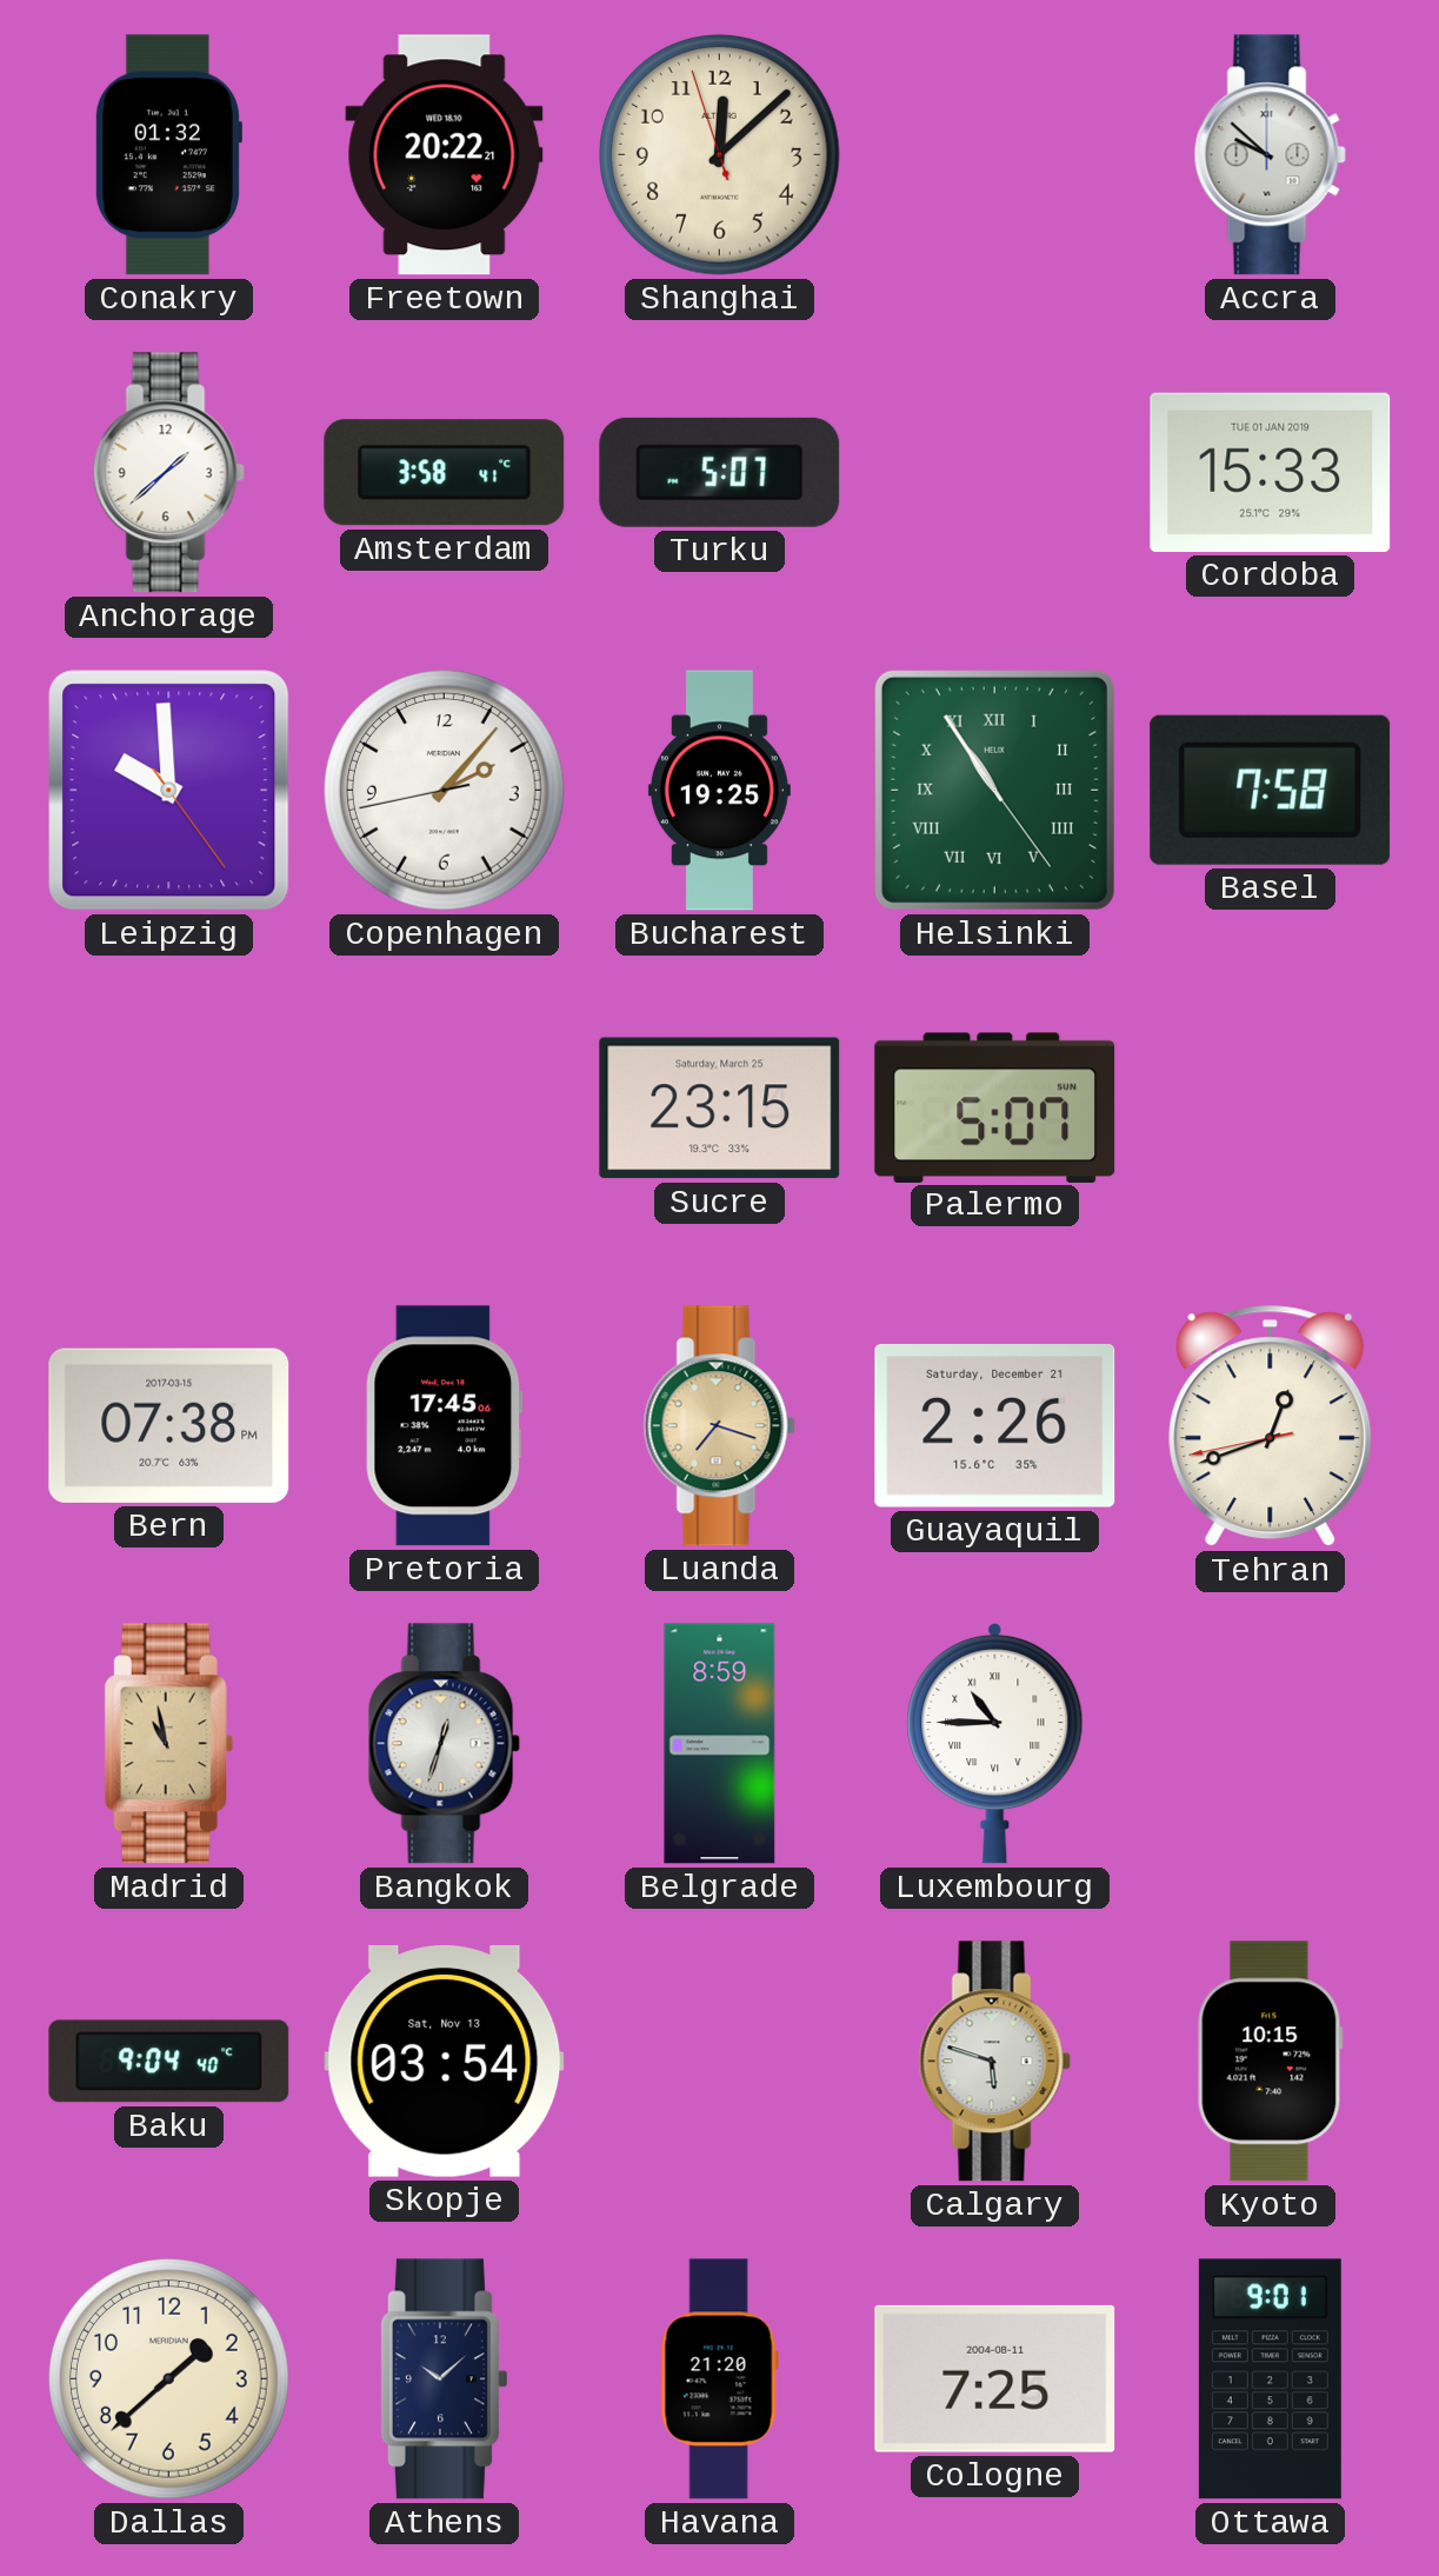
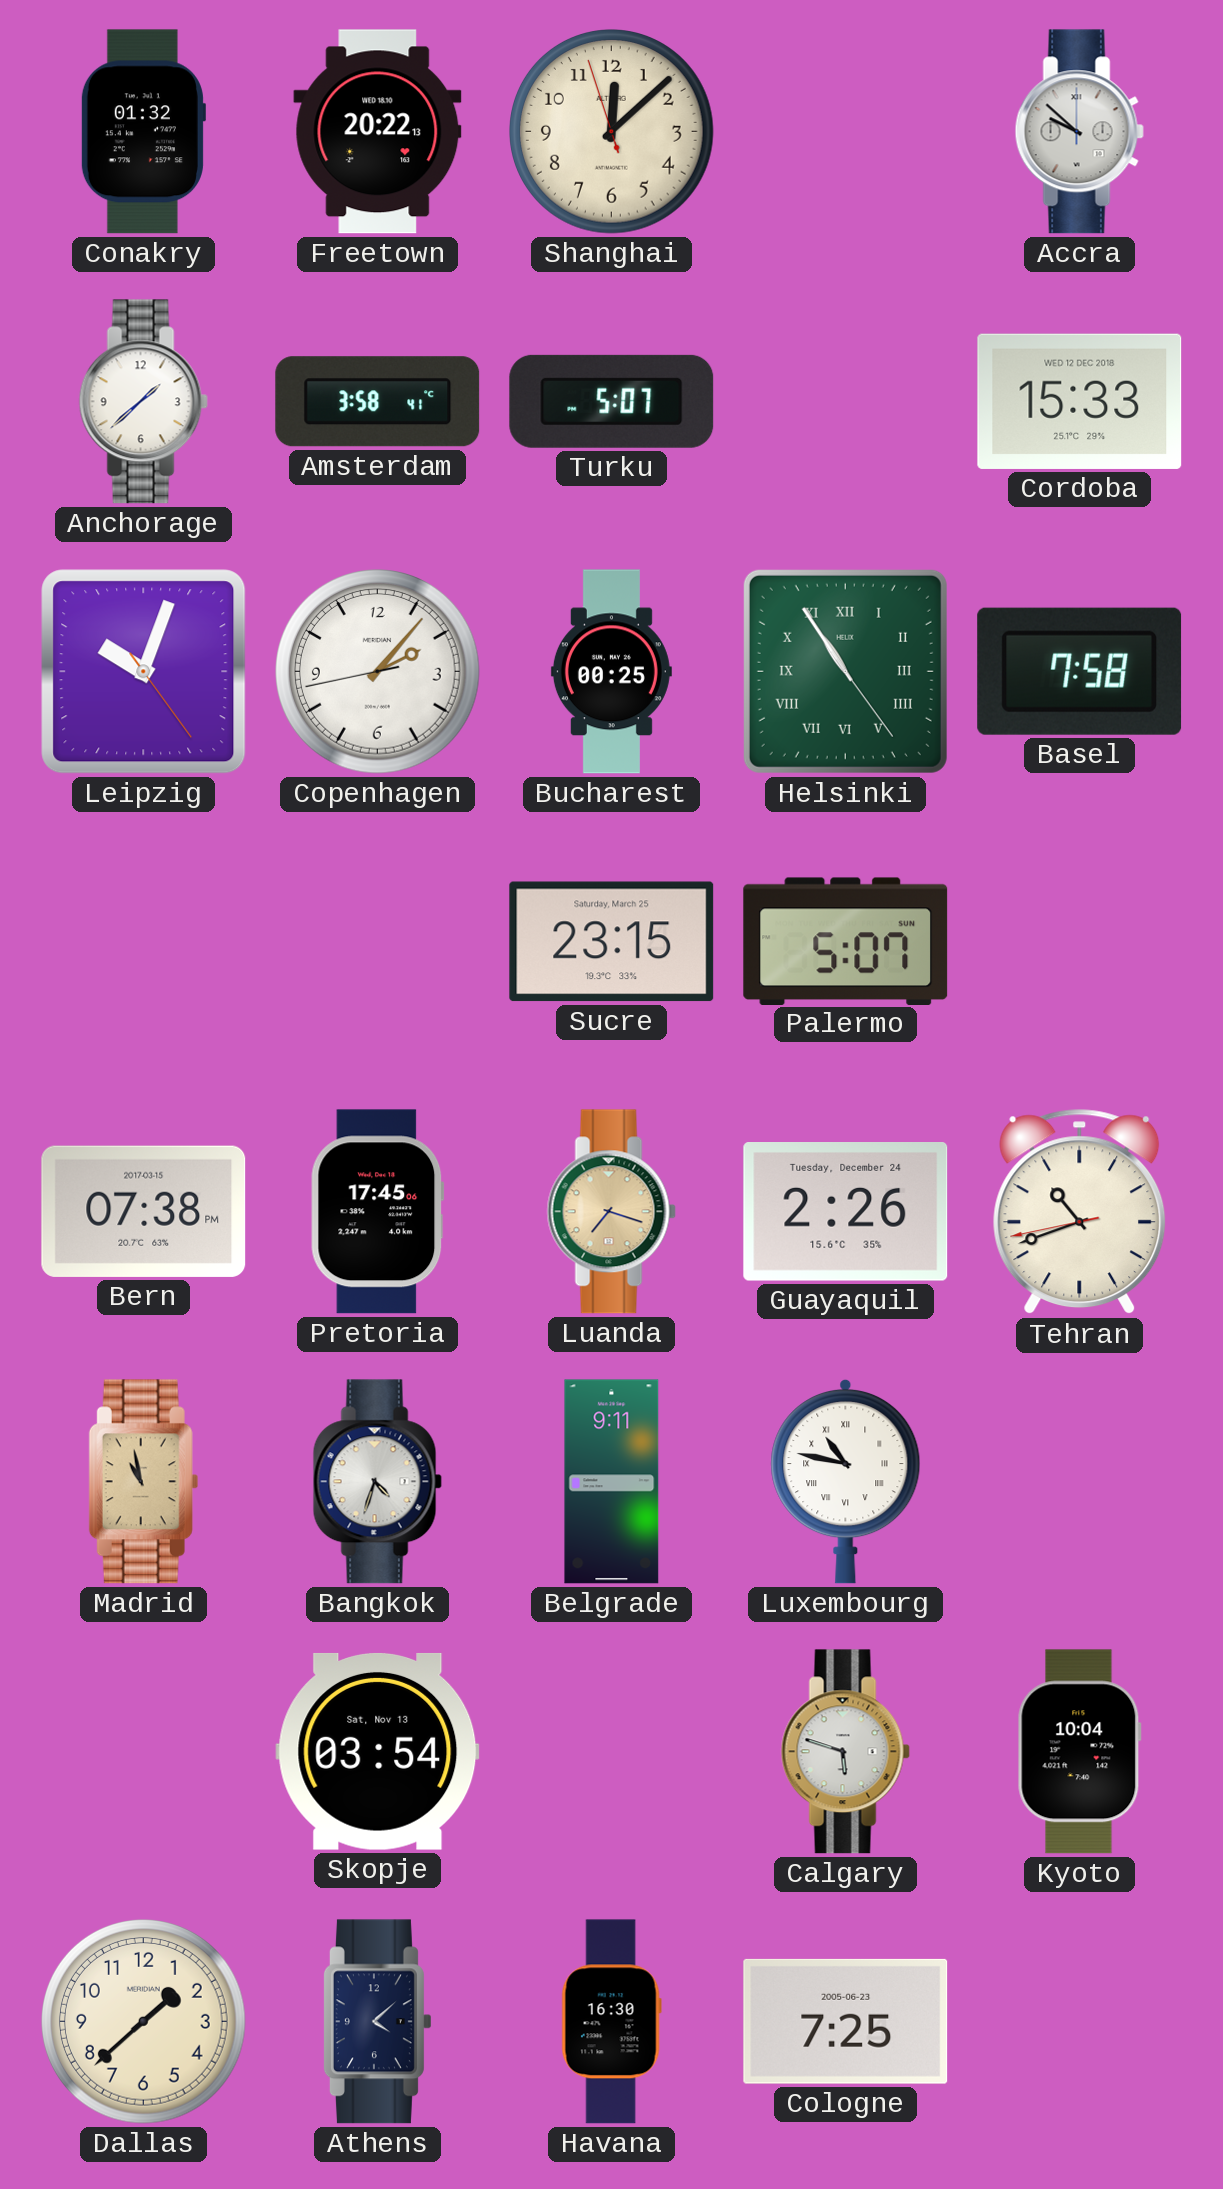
Freetown: 20:22:21 -> 20:22:13 (378, 132)
Cordoba date: TUE 01 JAN 2019 -> WED 12 DEC 2018 (1080, 401)
Leipzig: 9:59 -> 10:03 (144, 672)
Bucharest: 19:25 -> 00:25 (611, 672)
Guayaquil date: Saturday, December 21 -> Tuesday, December 24 (846, 1212)
Tehran: 12:41 -> 10:41 (1080, 1212)
Bangkok: 12:33 -> 4:33 (377, 1482)
Belgrade: 8:59 -> 9:11 (612, 1482)
Luxembourg: 10:45 -> 10:47 (846, 1481)
Baku: 9:04 -> none (169, 2062)
Kyoto: 10:15 -> 10:04 (1079, 1752)
Athens: 10:08 -> 4:08 (377, 2022)
Havana: 21:20 -> 16:30 (611, 2022)
Cologne date: 2004-08-11 -> 2005-06-23 (846, 2021)
Ottawa: 9:01 -> none (1270, 2379)
